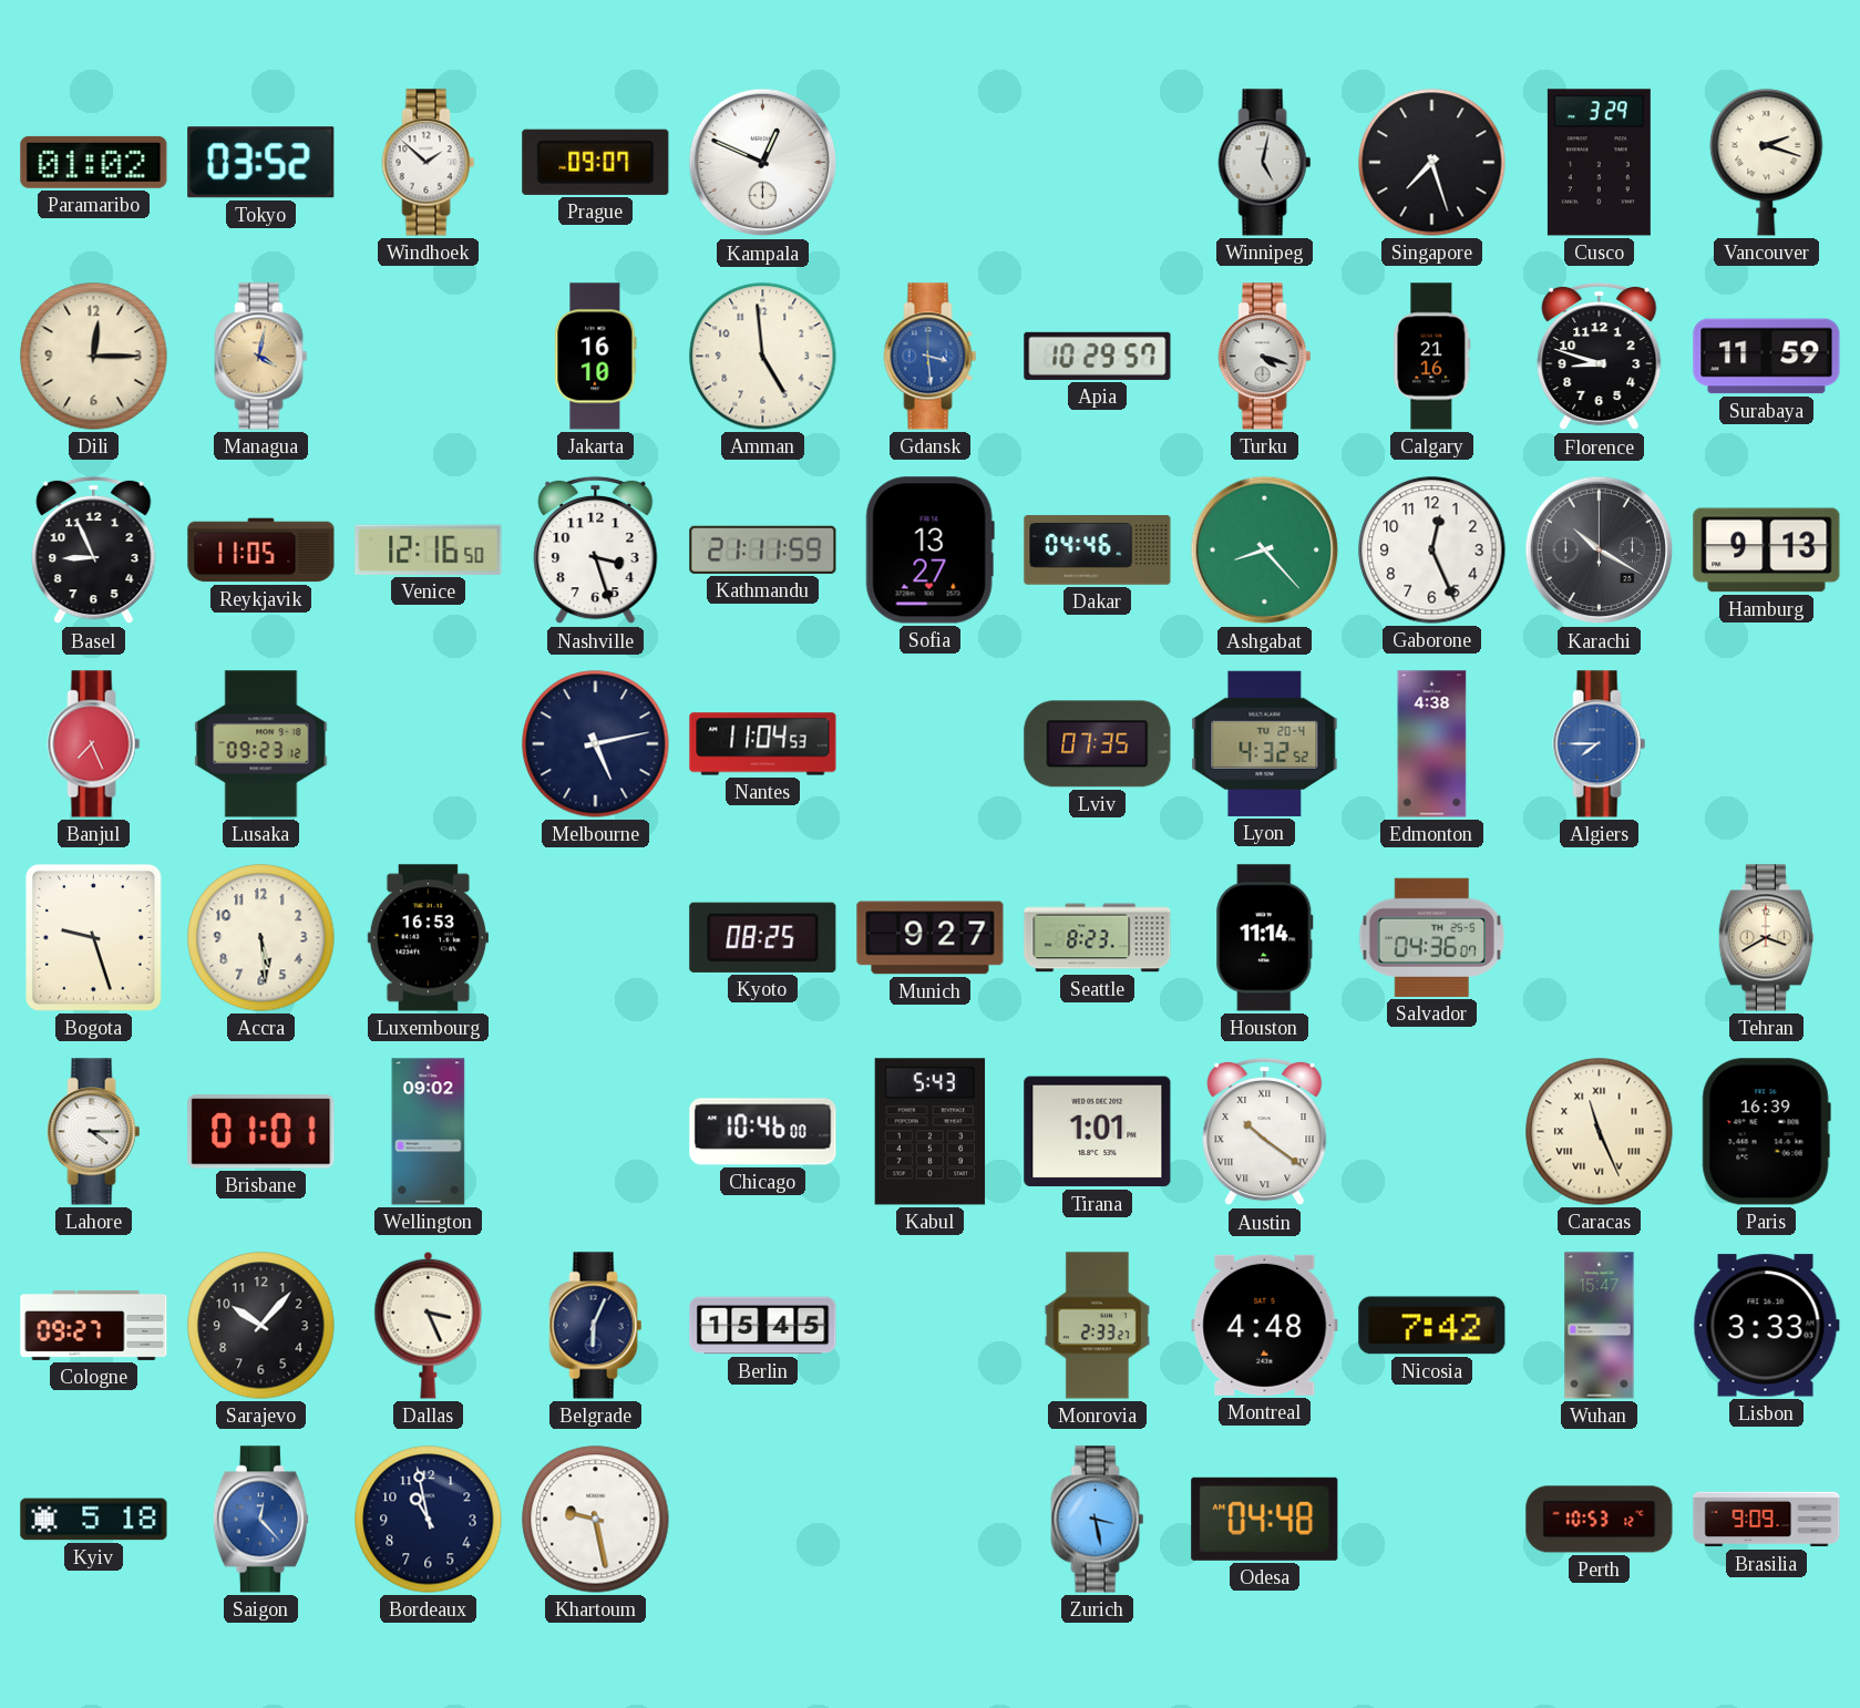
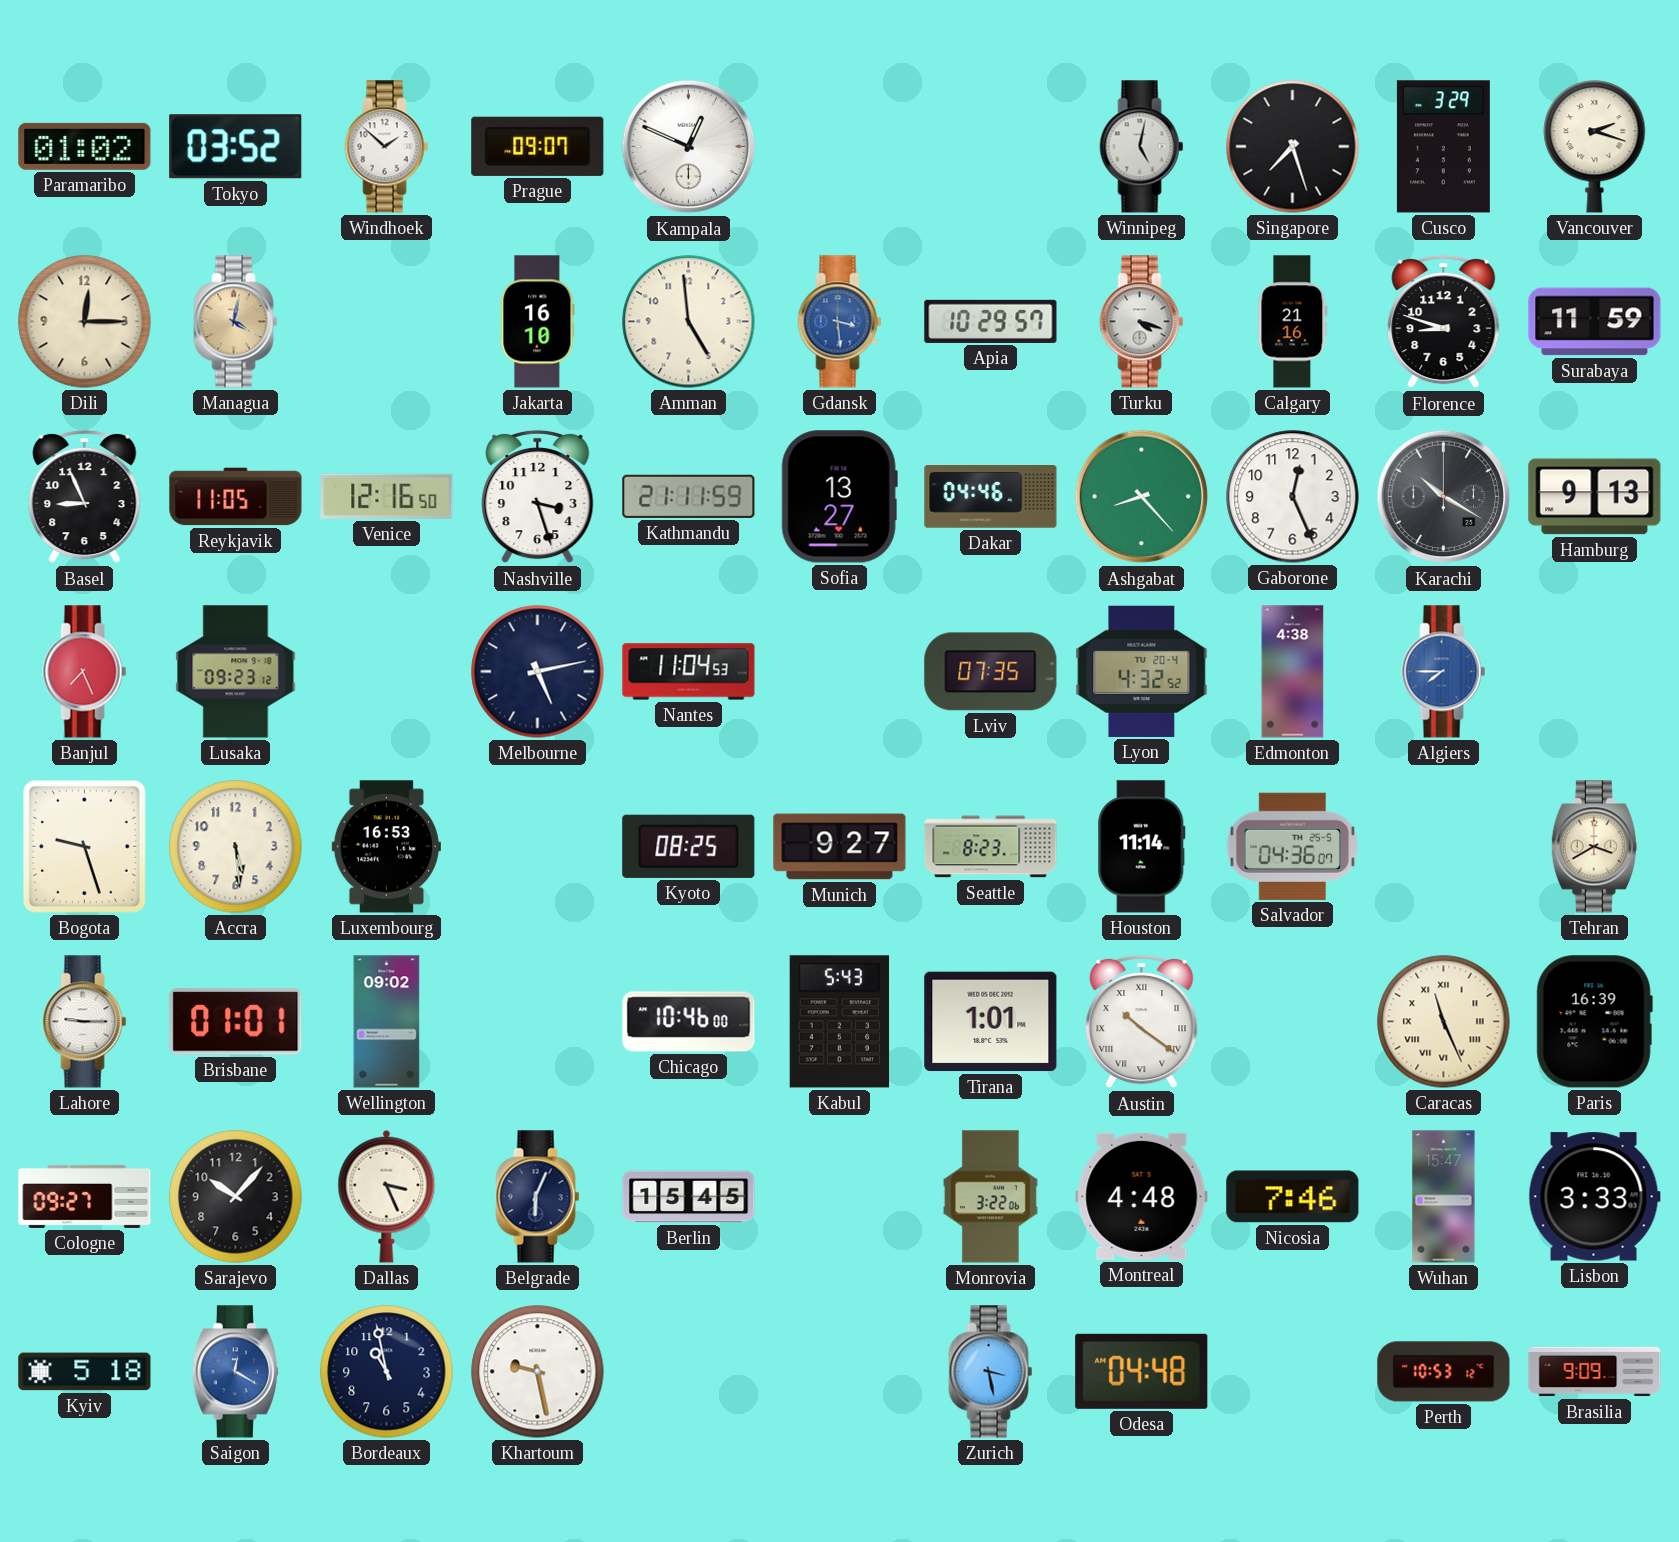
Lahore: 4:15 -> 9:15 (85, 1022)
Monrovia: 2:33 -> 3:22 (990, 1197)
Nicosia: 7:42 -> 7:46 (1293, 1197)
Saigon: 12:23 -> 12:20 (235, 1372)
